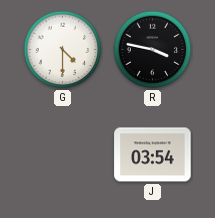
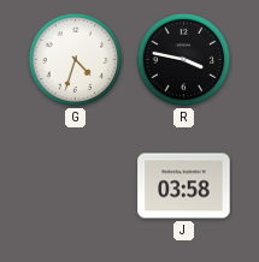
G: 4:30 -> 4:33 (76, 60)
J: 03:54 -> 03:58 (184, 186)
